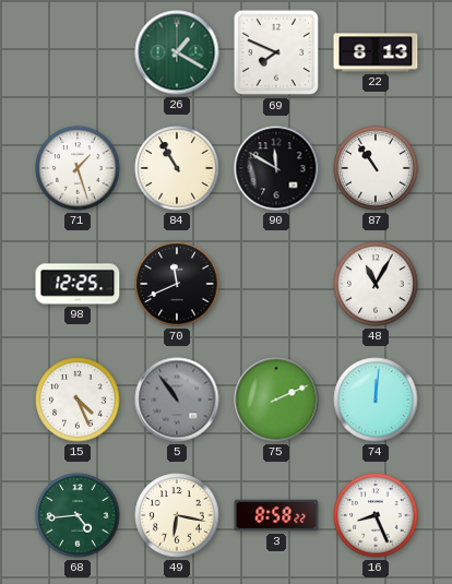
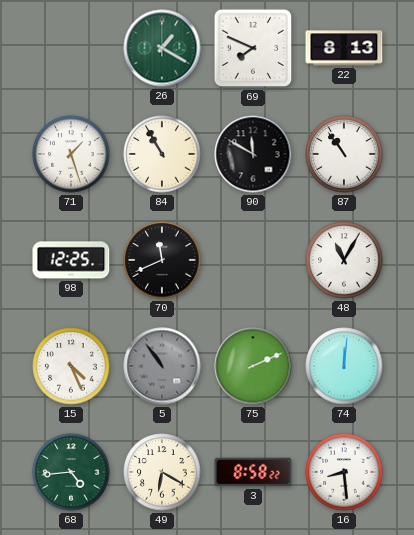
49: 6:17 -> 6:20 (162, 472)
16: 8:26 -> 8:29 (344, 472)
